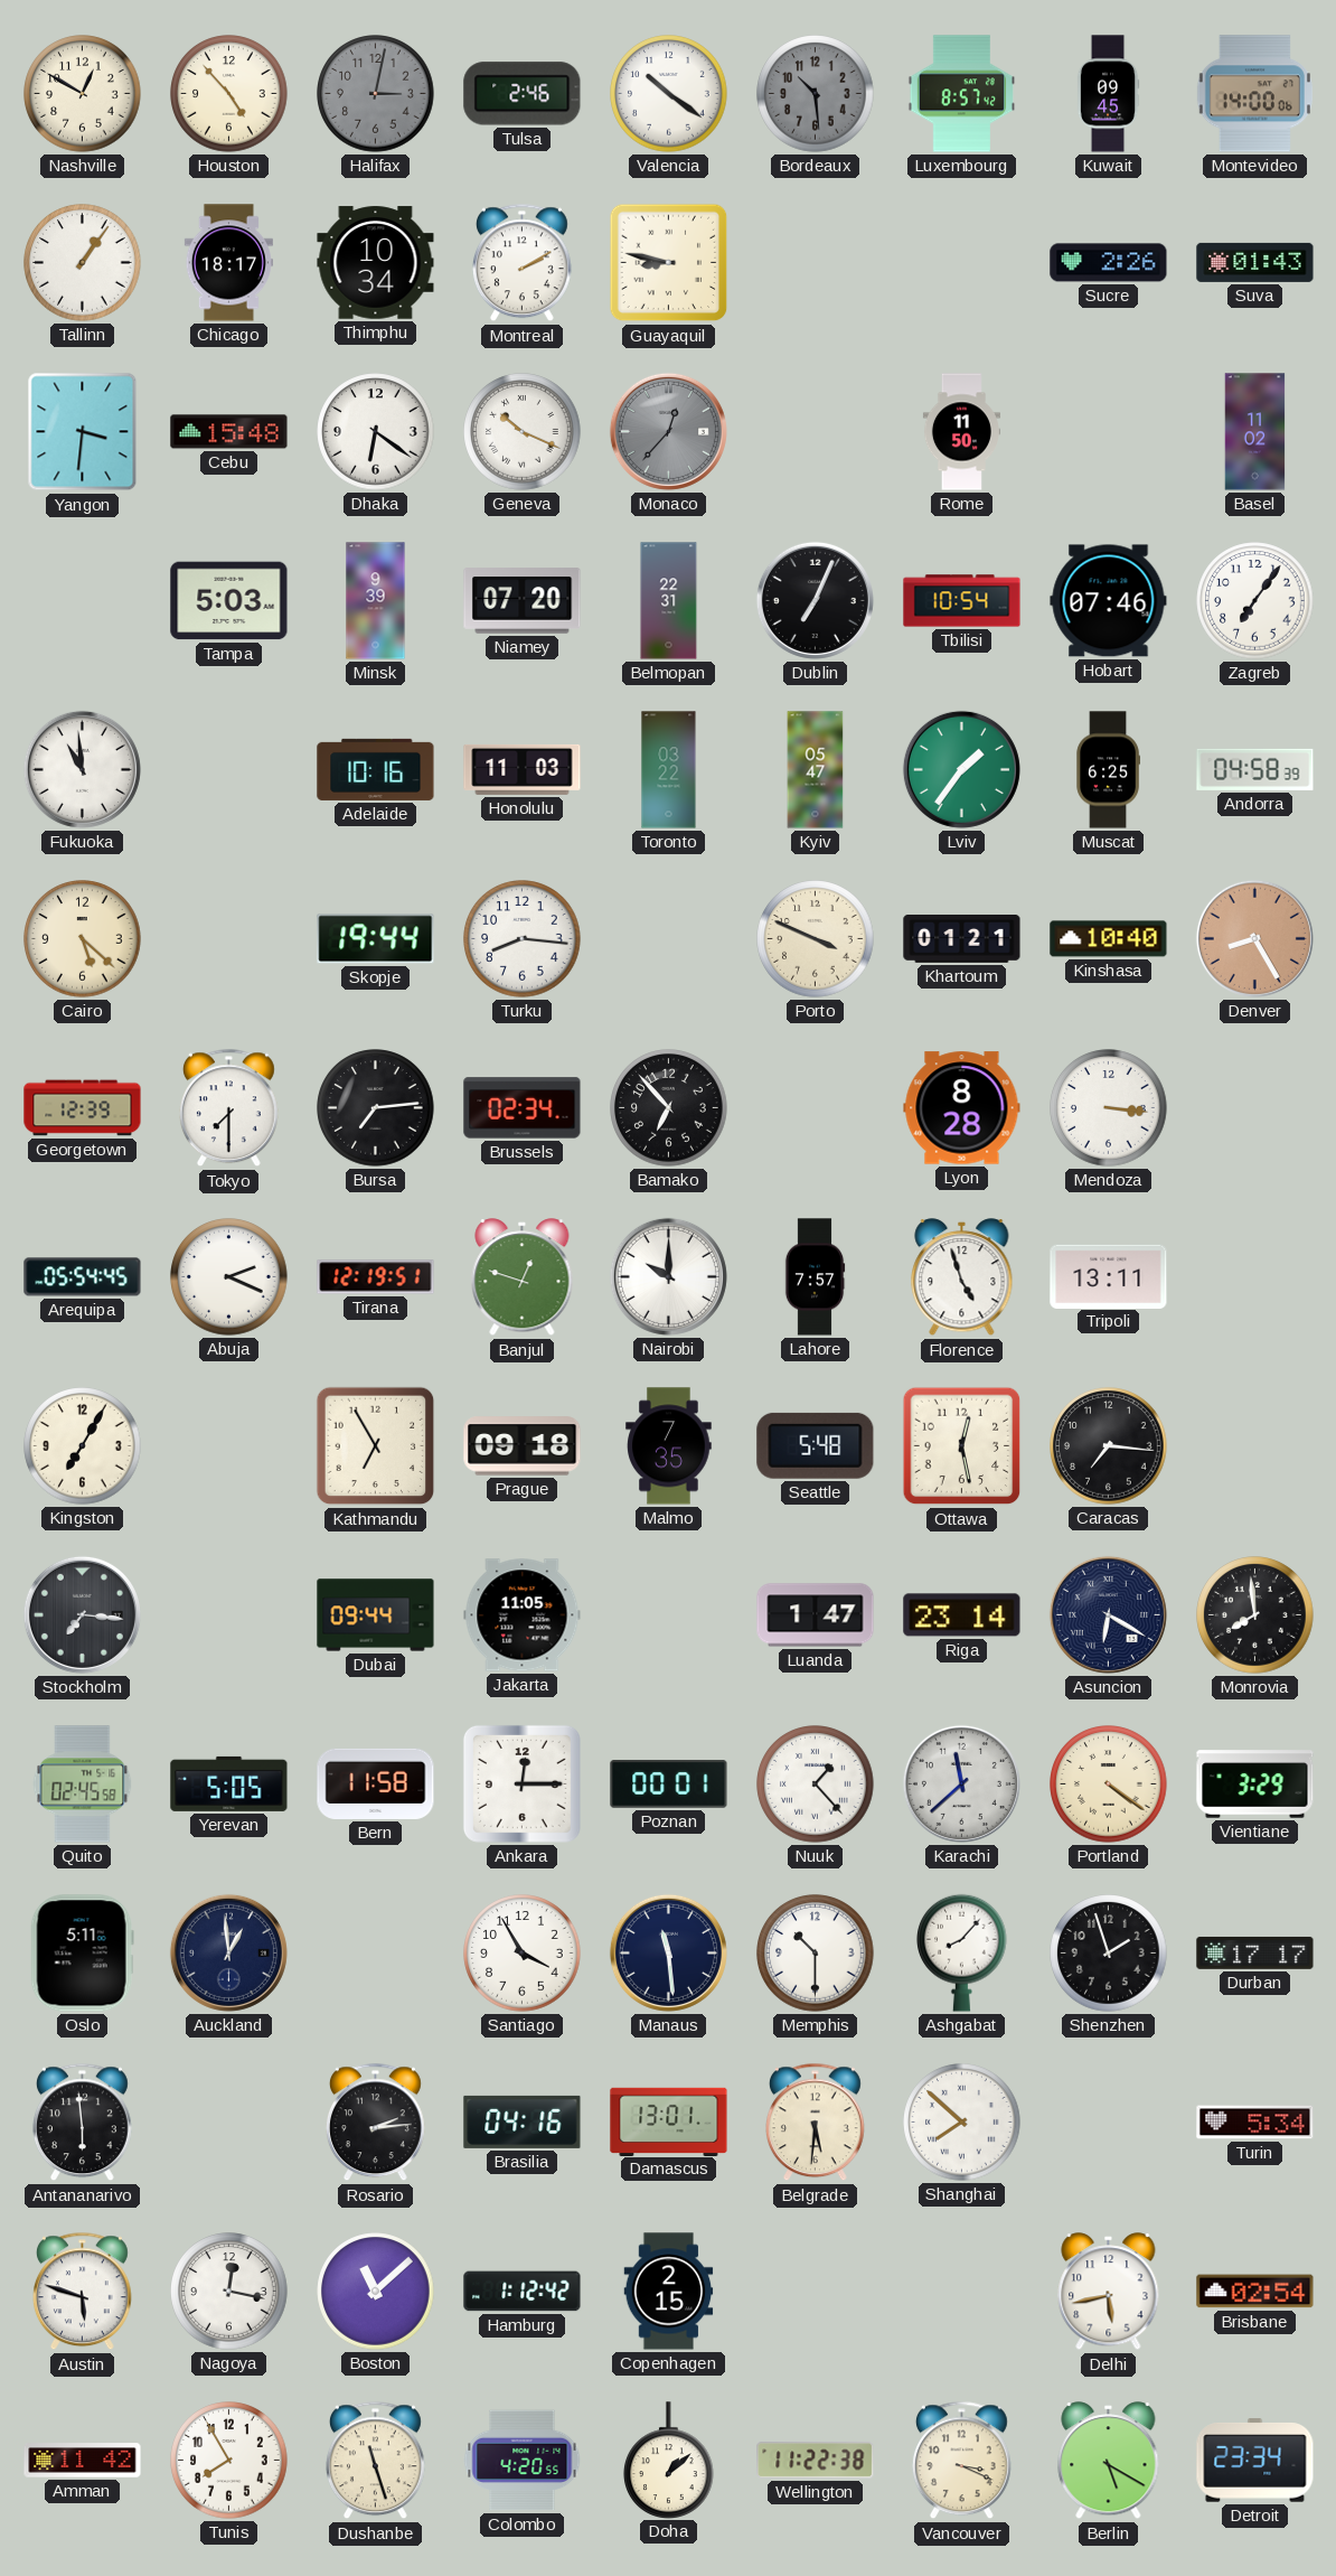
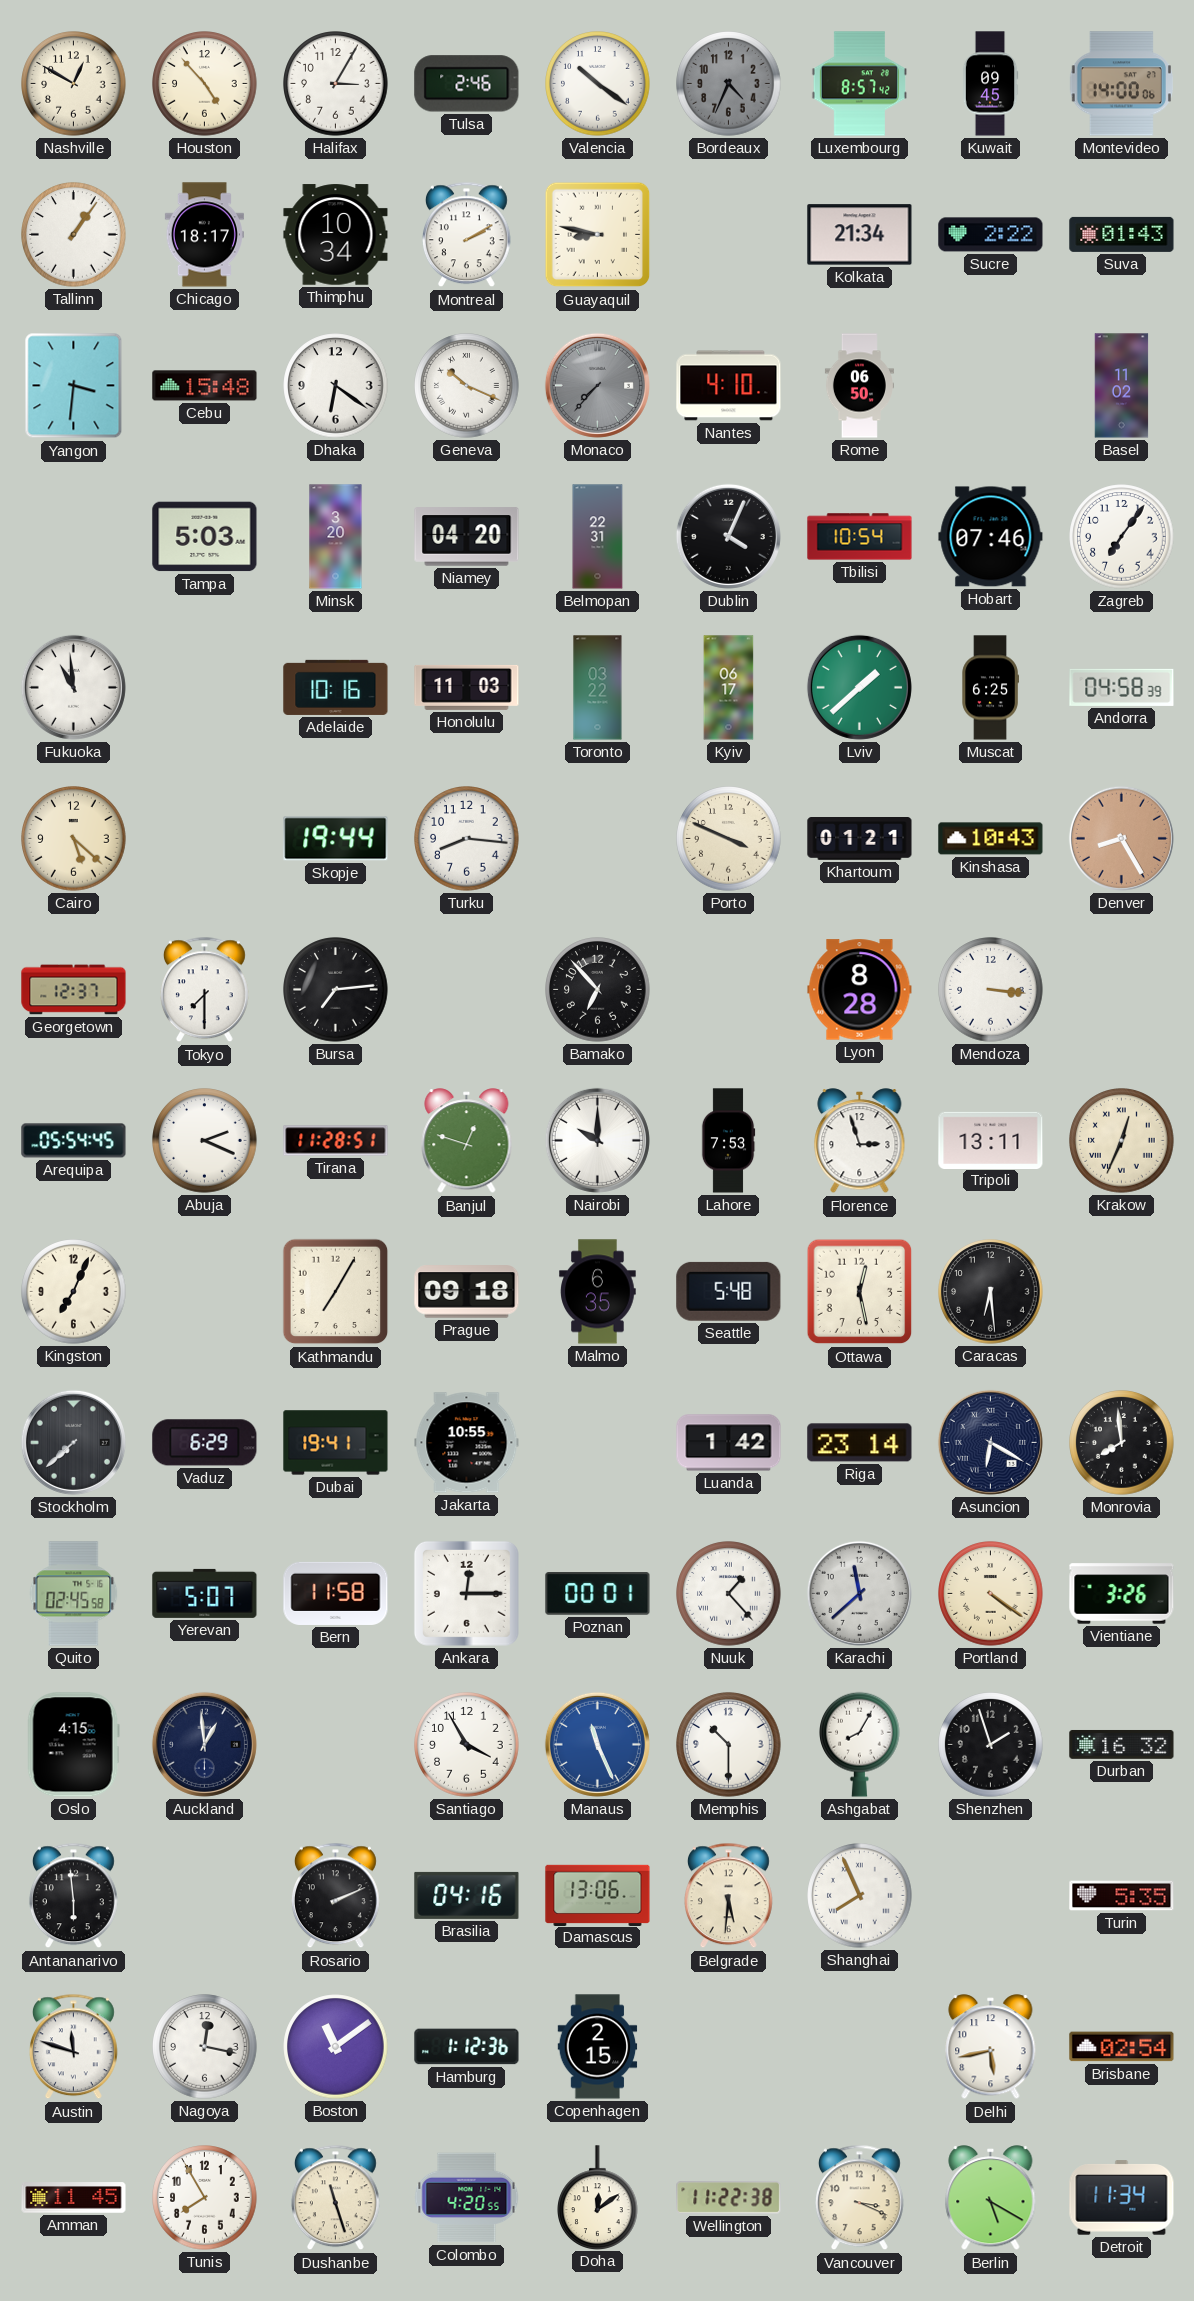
Halifax: 3:02 -> 3:05 (336, 84)
Halifax dial: grey -> white (336, 84)
Bordeaux: 10:29 -> 4:34 (729, 84)
Kolkata: none -> 21:34 (860, 235)
Sucre: 2:26 -> 2:22 (991, 235)
Monaco: 12:37 -> 7:37 (597, 385)
Nantes: none -> 4:10 (729, 386)
Rome: 11:50 -> 06:50 (859, 386)
Minsk: 9:39 -> 3:20 (336, 537)
Niamey: 07:20 -> 04:20 (467, 537)
Dublin: 7:04 -> 4:04 (728, 536)
Kyiv: 05:47 -> 06:17 (729, 688)
Lviv: 1:36 -> 1:38 (859, 687)
Kinshasa: 10:40 -> 10:43 (991, 839)
Georgetown: 12:39 -> 12:37 (74, 990)
Brussels: 02:34 -> none (523, 1108)
Tirana: 12:19 -> 11:28 (336, 1141)
Lahore: 7:57 -> 7:53 (728, 1141)
Florence: 4:57 -> 2:57 (860, 1141)
Krakow: none -> 12:34 (1122, 1141)
Kingston: 7:05 -> 7:04 (74, 1292)
Kathmandu: 6:55 -> 7:05 (336, 1292)
Malmo: 7:35 -> 6:35 (598, 1292)
Caracas: 7:16 -> 6:29 (991, 1292)
Stockholm: 7:16 -> 7:38 (73, 1442)
Vaduz: none -> 6:29 (205, 1443)
Dubai: 09:44 -> 19:41 (336, 1443)
Jakarta: 11:05 -> 10:55 (467, 1443)
Luanda: 1:47 -> 1:42 (729, 1443)
Yerevan: 5:05 -> 5:07 (205, 1593)
Vientiane: 3:29 -> 3:26 (1122, 1594)
Oslo: 5:11 -> 4:15 (73, 1745)
Manaus: 11:29 -> 11:26 (597, 1744)
Manaus dial: navy -> blue (597, 1744)
Ashgabat: 8:07 -> 8:05 (860, 1744)
Durban: 17:17 -> 16:32 (1122, 1744)
Rosario: 2:14 -> 2:11 (335, 1896)
Damascus: 13:01 -> 13:06 (598, 1895)
Shanghai: 7:52 -> 7:56 (860, 1896)
Turin: 5:34 -> 5:35 (1122, 1896)
Austin: 5:48 -> 11:48 (73, 2047)
Boston: 11:08 -> 11:09 (336, 2047)
Hamburg: 1:12:42 -> 1:12:36 (467, 2047)
Amman: 11:42 -> 11:45 (74, 2198)
Doha: 1:08 -> 12:09 (598, 2197)
Detroit: 23:34 -> 11:34 (1122, 2198)
